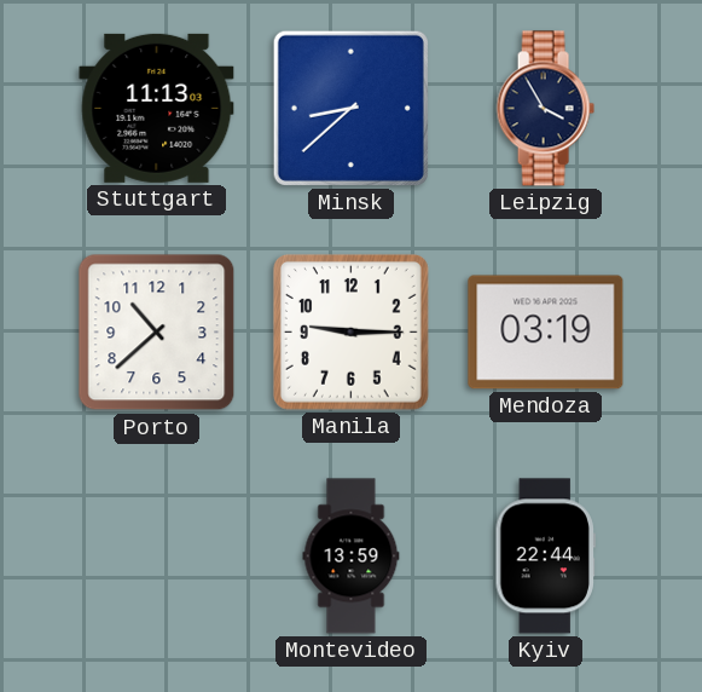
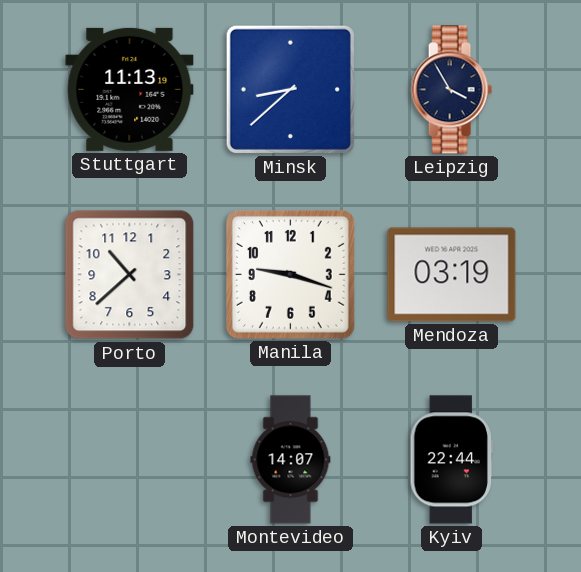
Stuttgart: 11:13:03 -> 11:13:19 (130, 89)
Manila: 9:15 -> 9:18 (290, 274)
Montevideo: 13:59 -> 14:07 (291, 460)
